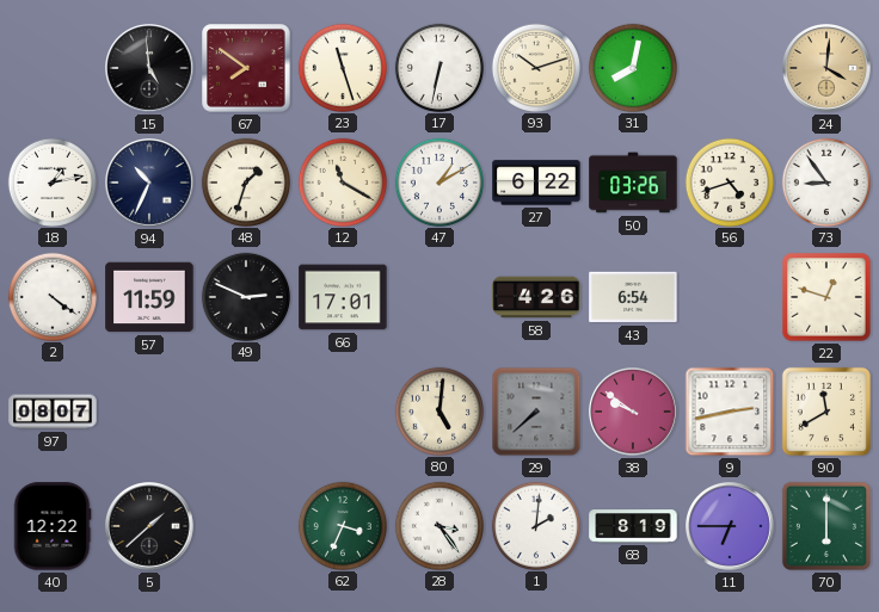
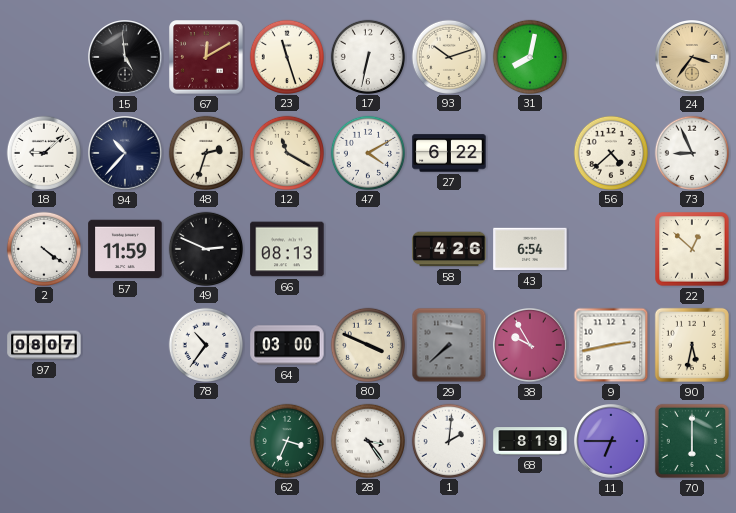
67: 7:51 -> 12:10 (206, 57)
24: 4:01 -> 3:36 (692, 57)
18: 1:13 -> 9:08 (43, 152)
94: 10:34 -> 10:37 (125, 153)
48: 1:33 -> 2:33 (205, 152)
47: 1:10 -> 4:10 (367, 152)
50: 03:26 -> none (633, 183)
56: 4:42 -> 4:38 (610, 152)
73: 8:54 -> 8:56 (691, 152)
66: 17:01 -> 08:13 (287, 249)
22: 12:48 -> 12:52 (692, 249)
78: none -> 10:36 (205, 344)
64: none -> 03:00 (287, 345)
80: 5:01 -> 3:49 (367, 344)
38: 9:51 -> 9:55 (530, 345)
90: 11:40 -> 5:32 (692, 345)
40: 12:22 -> none (53, 526)
5: 1:38 -> none (149, 526)
